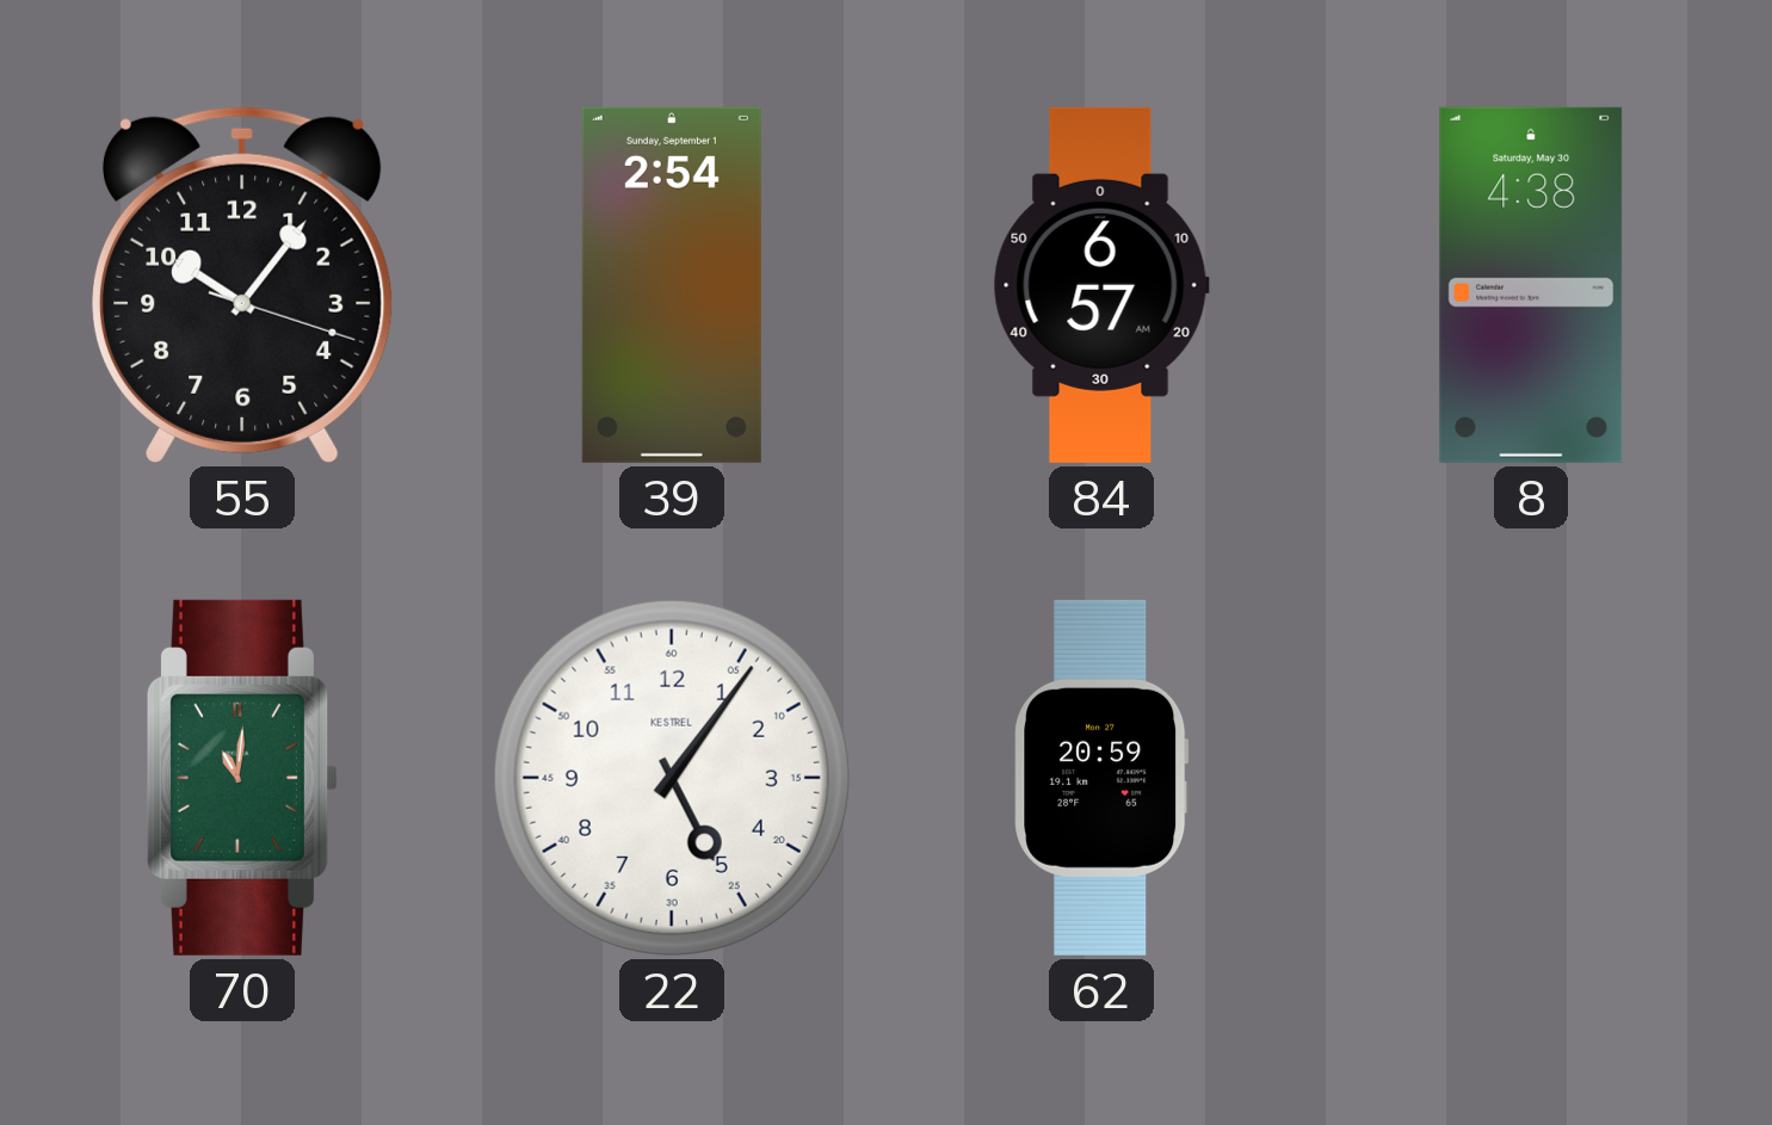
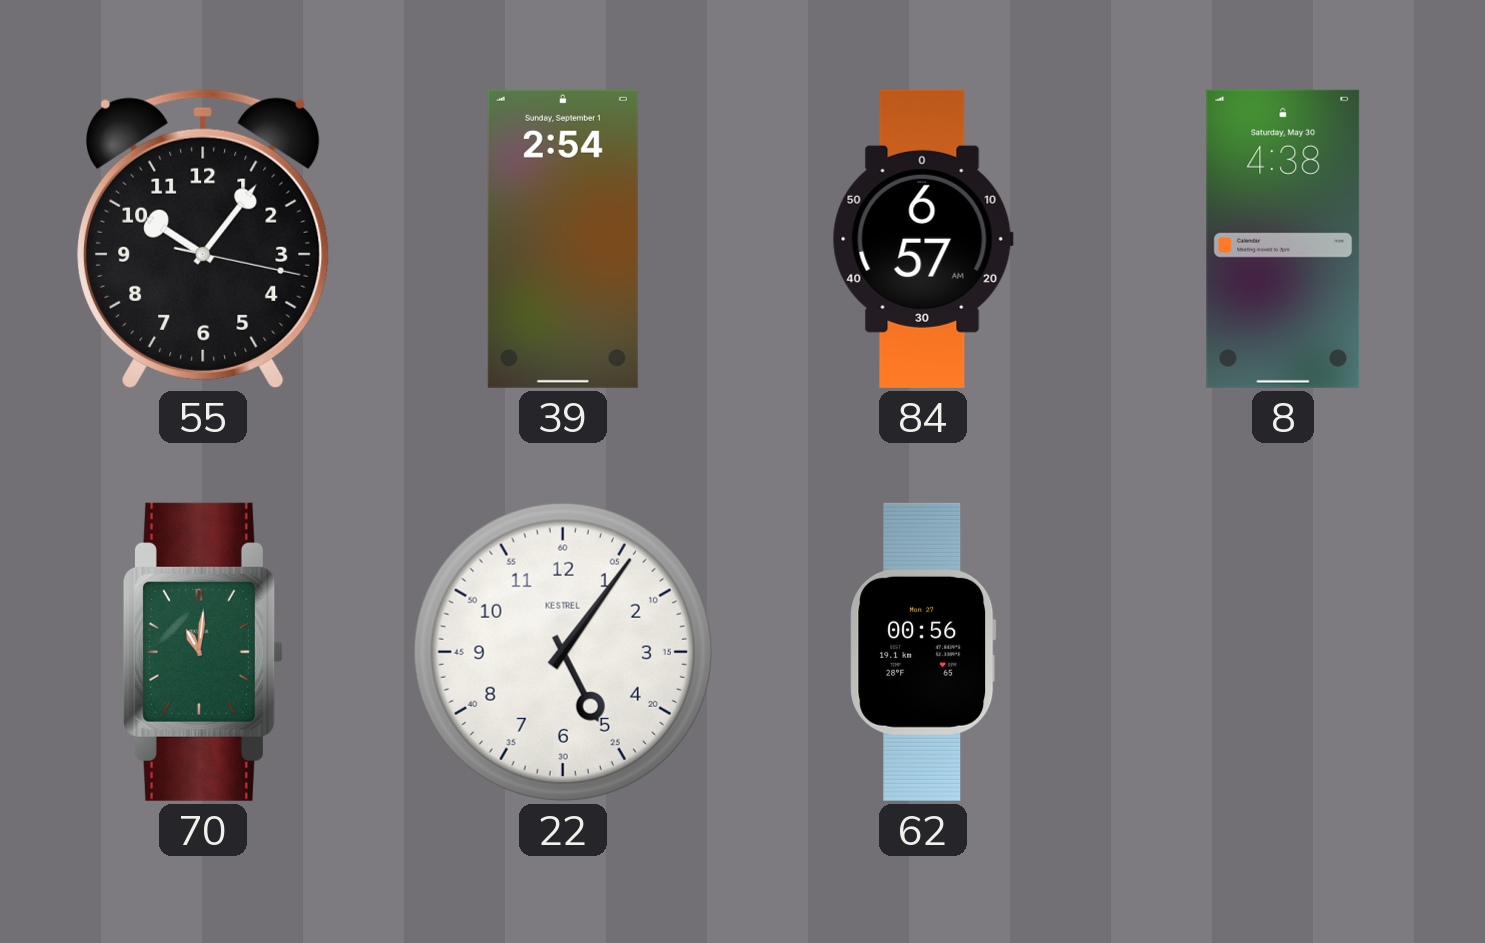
55: 10:06:18 -> 10:06:17 (203, 239)
62: 20:59 -> 00:56 (923, 652)
